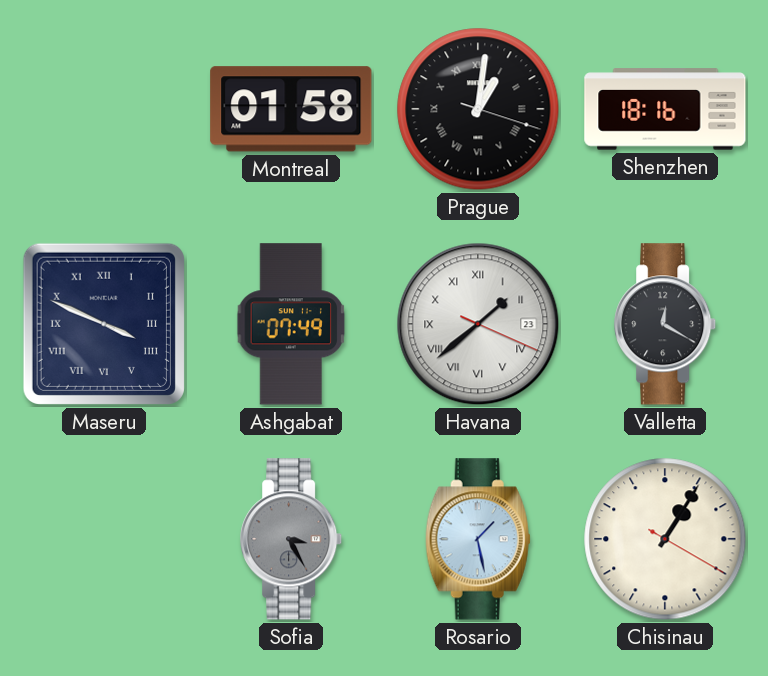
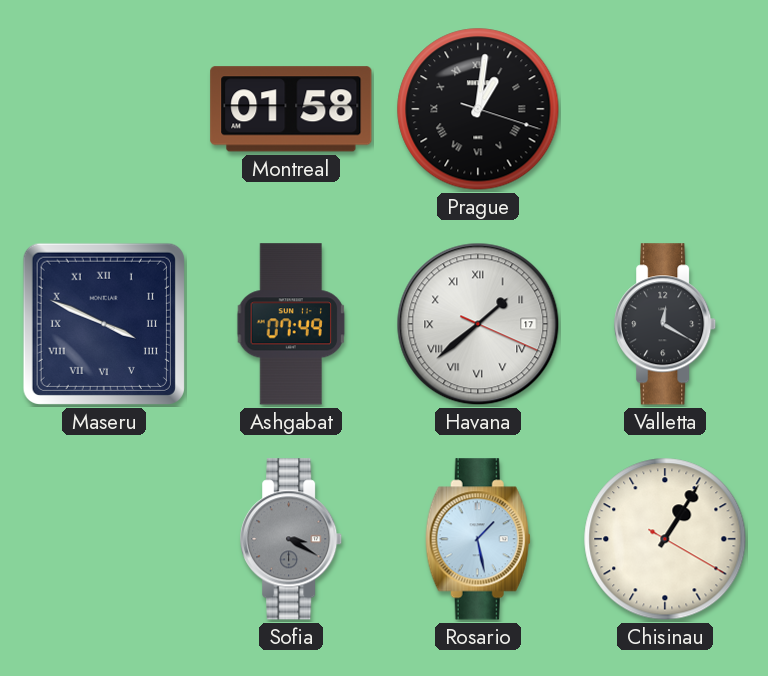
Shenzhen: 18:16 -> none (665, 109)
Havana date: 23 -> 17 (478, 324)
Sofia: 3:25 -> 3:20 (292, 539)
